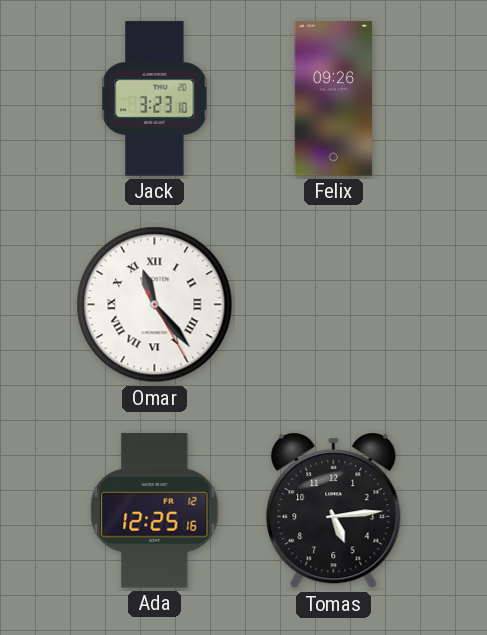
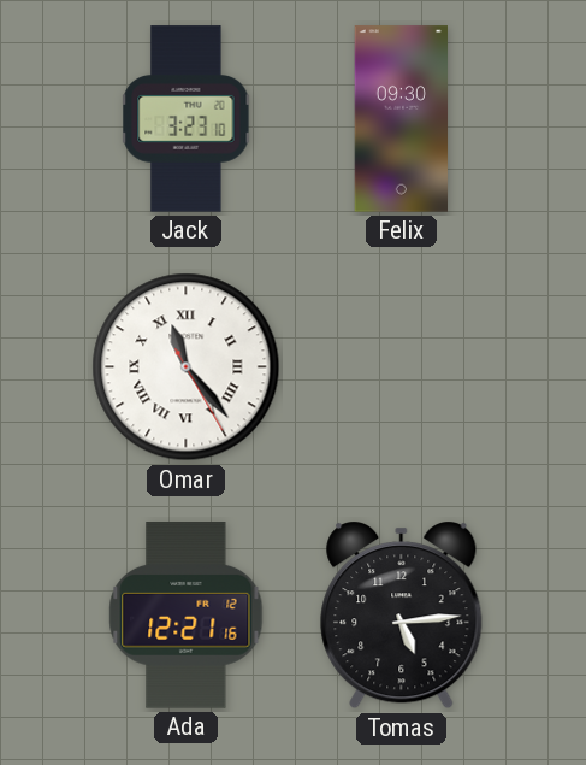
Felix: 09:26 -> 09:30 (402, 119)
Ada: 12:25 -> 12:21 (187, 616)
